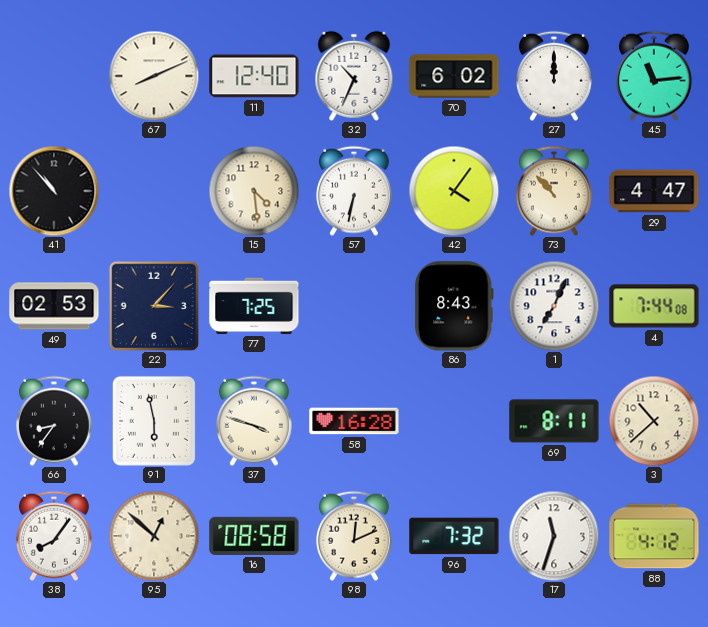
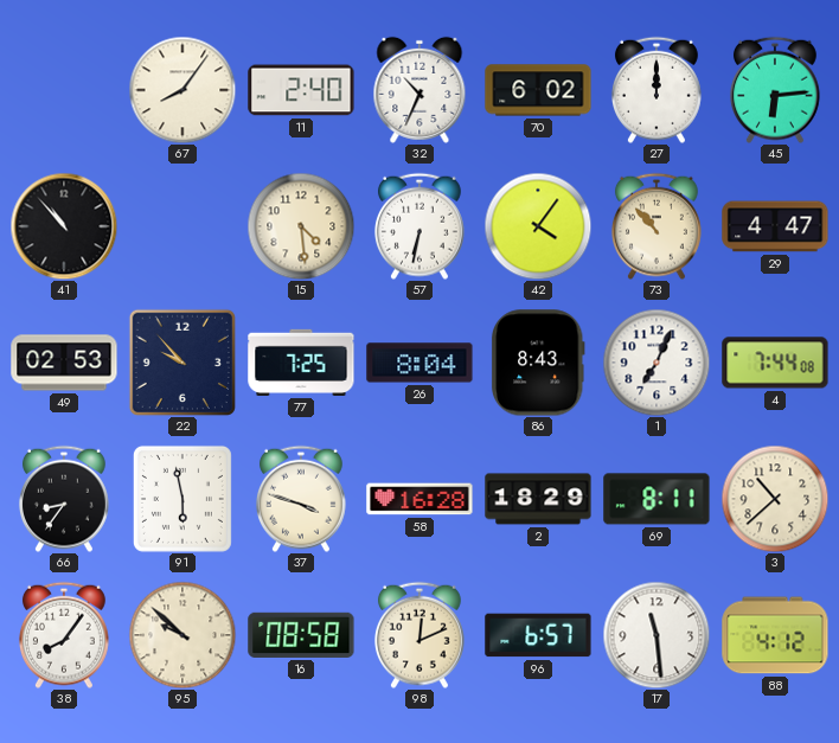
67: 8:11 -> 8:06 (182, 90)
11: 12:40 -> 2:40 (301, 90)
45: 11:14 -> 6:14 (775, 90)
22: 3:07 -> 9:53 (182, 363)
26: none -> 8:04 (420, 363)
2: none -> 18:29 (538, 499)
95: 12:52 -> 9:52 (182, 635)
96: 7:32 -> 6:57 (538, 635)
17: 11:33 -> 11:29 (657, 635)
